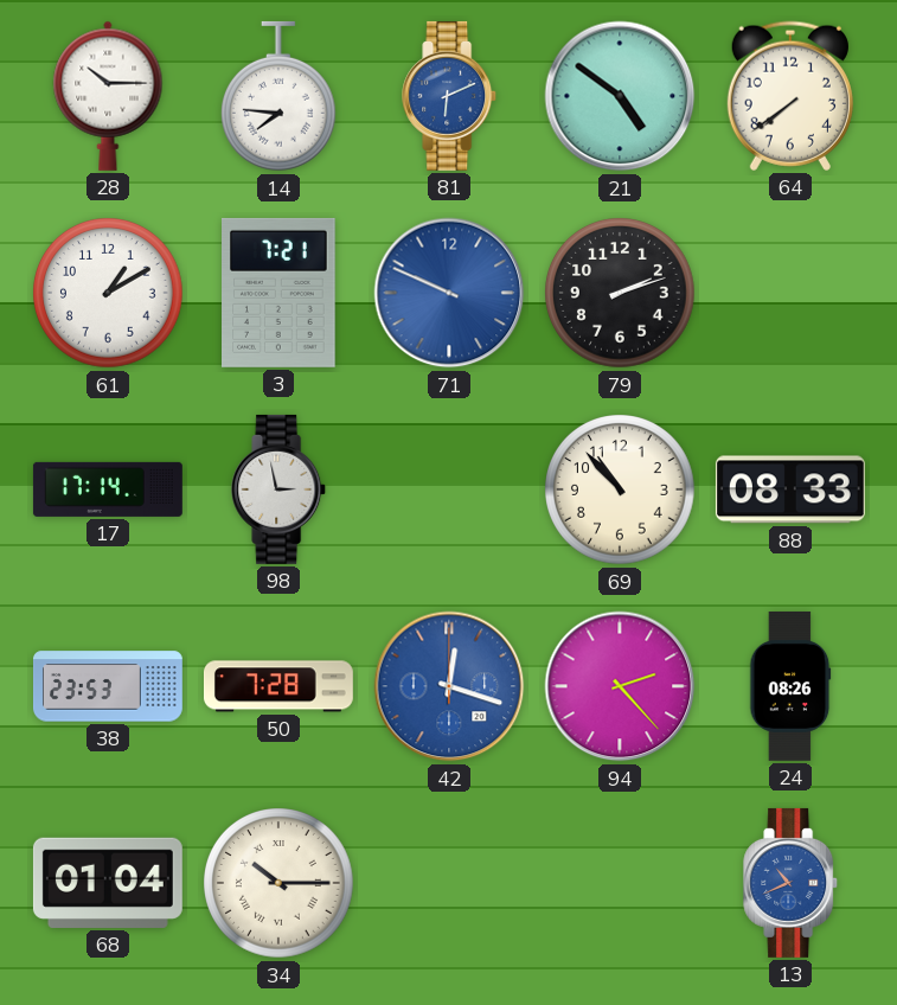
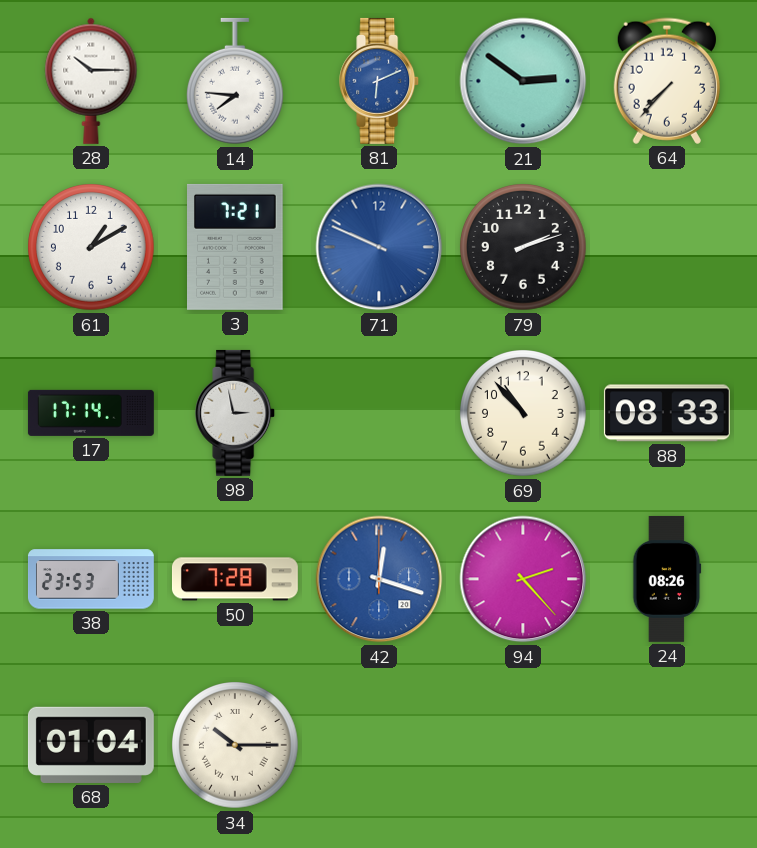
21: 4:51 -> 2:51 (523, 81)
64: 7:39 -> 7:37 (667, 81)
13: 10:41 -> none (792, 883)
